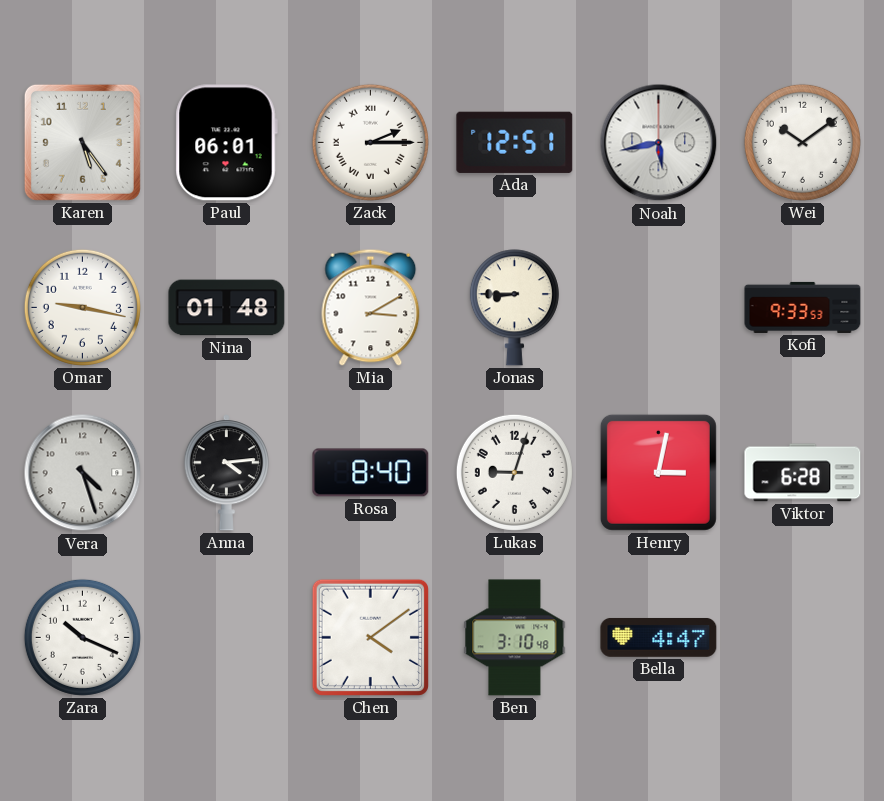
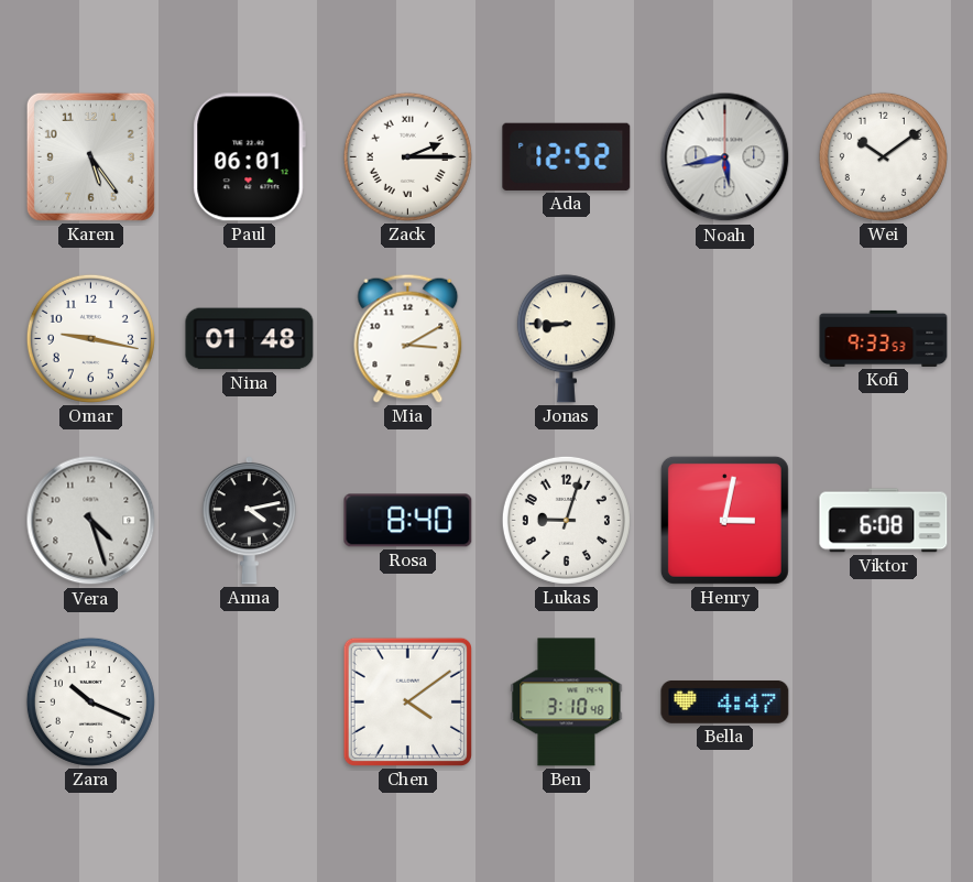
Ada: 12:51 -> 12:52 (567, 156)
Anna: 4:14 -> 4:13 (249, 521)
Viktor: 6:28 -> 6:08 (884, 521)
